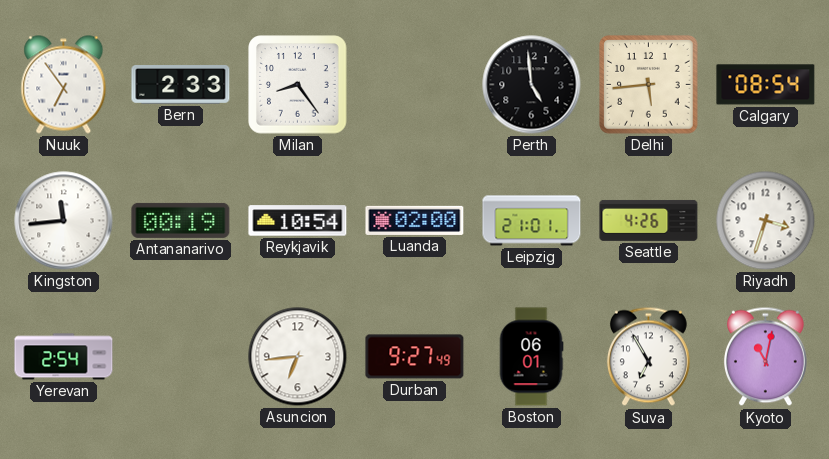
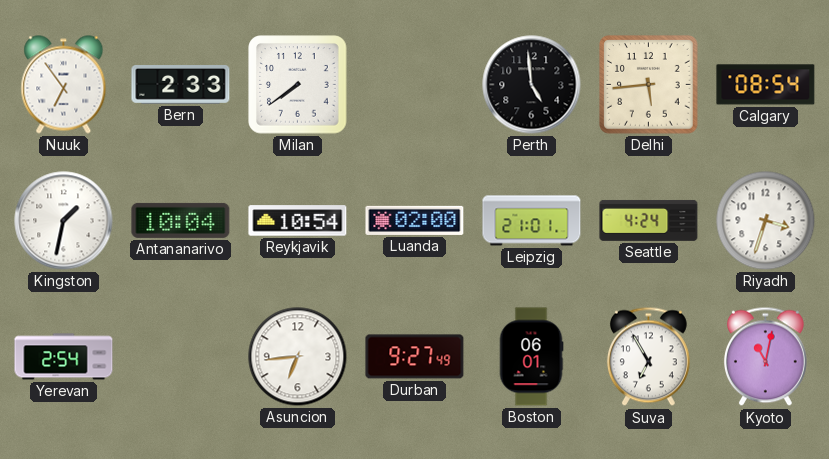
Milan: 8:24 -> 7:39 (298, 85)
Kingston: 11:44 -> 1:32 (64, 221)
Antananarivo: 00:19 -> 10:04 (181, 220)
Seattle: 4:26 -> 4:24 (649, 220)
